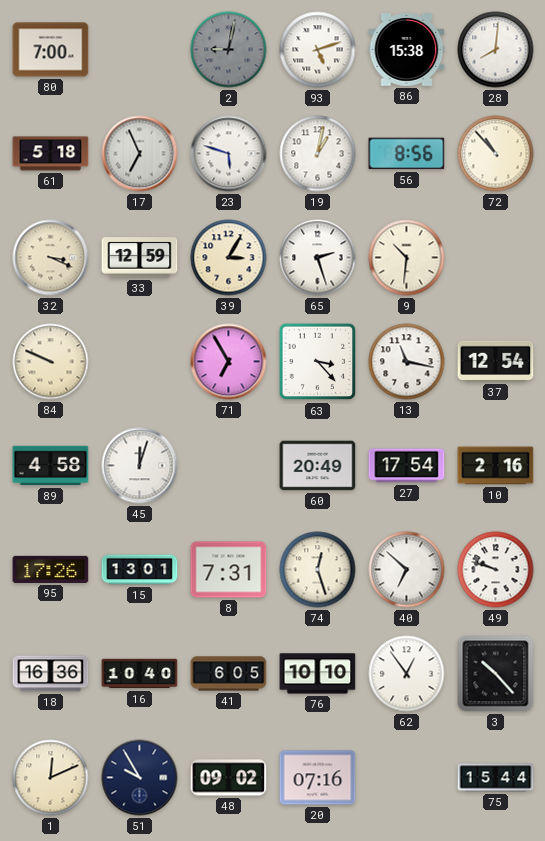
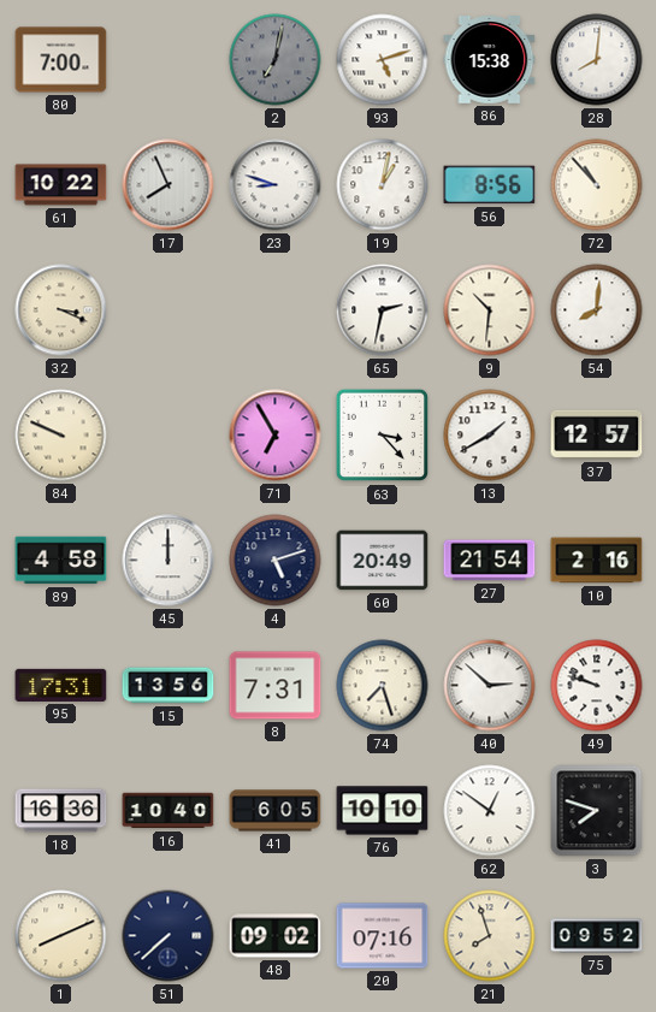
2: 9:02 -> 7:02 (276, 60)
61: 5:18 -> 10:22 (61, 185)
17: 6:56 -> 7:56 (169, 185)
23: 5:48 -> 8:48 (276, 185)
33: 12:59 -> none (140, 258)
39: 3:05 -> none (229, 258)
65: 2:27 -> 2:32 (383, 310)
54: none -> 8:01 (597, 310)
13: 11:17 -> 1:40 (490, 436)
37: 12:54 -> 12:57 (597, 434)
45: 12:03 -> 12:00 (169, 561)
4: none -> 5:12 (276, 561)
27: 17:54 -> 21:54 (490, 561)
95: 17:26 -> 17:31 (61, 685)
15: 13:01 -> 13:56 (169, 686)
74: 12:27 -> 7:27 (383, 686)
40: 6:52 -> 2:52 (490, 686)
62: 12:54 -> 12:51 (490, 811)
3: 10:23 -> 7:48 (597, 811)
1: 12:11 -> 8:11 (61, 936)
51: 9:55 -> 7:38 (169, 936)
21: none -> 7:57 (490, 936)
75: 15:44 -> 09:52 (597, 936)
